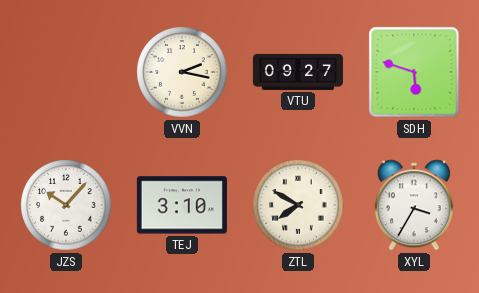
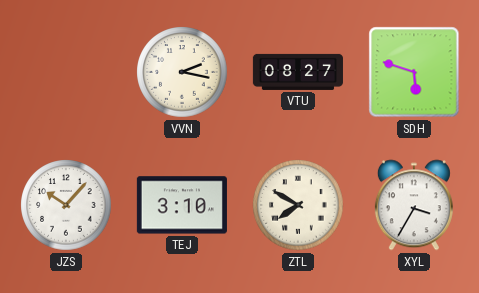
VTU: 09:27 -> 08:27 (298, 72)
